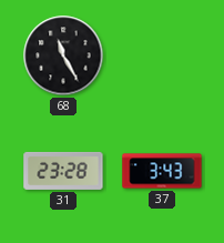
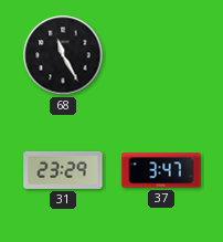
31: 23:28 -> 23:29 (63, 170)
37: 3:43 -> 3:47 (161, 170)
